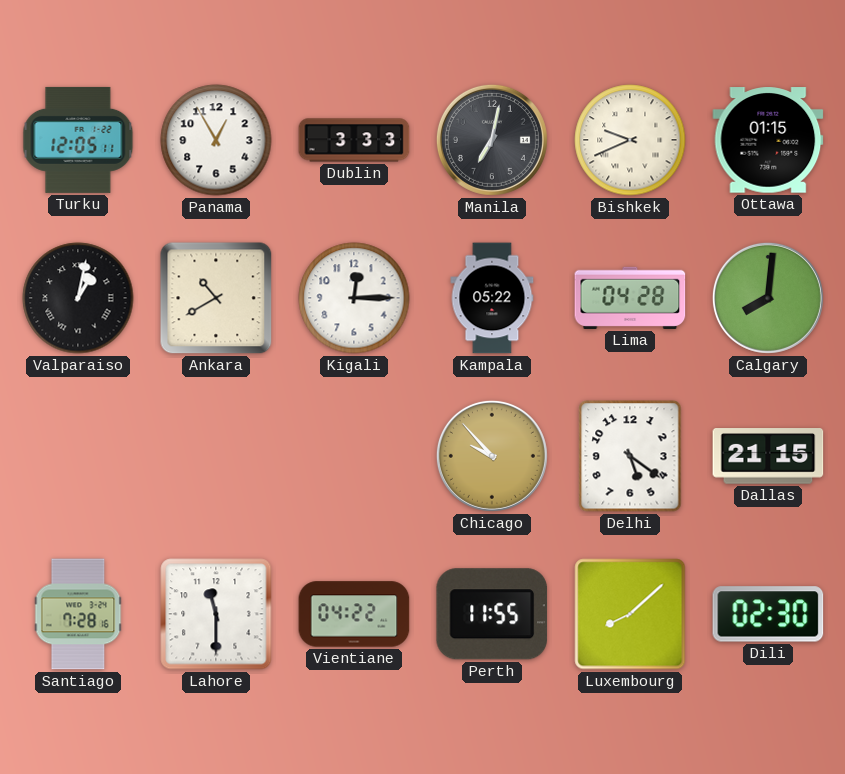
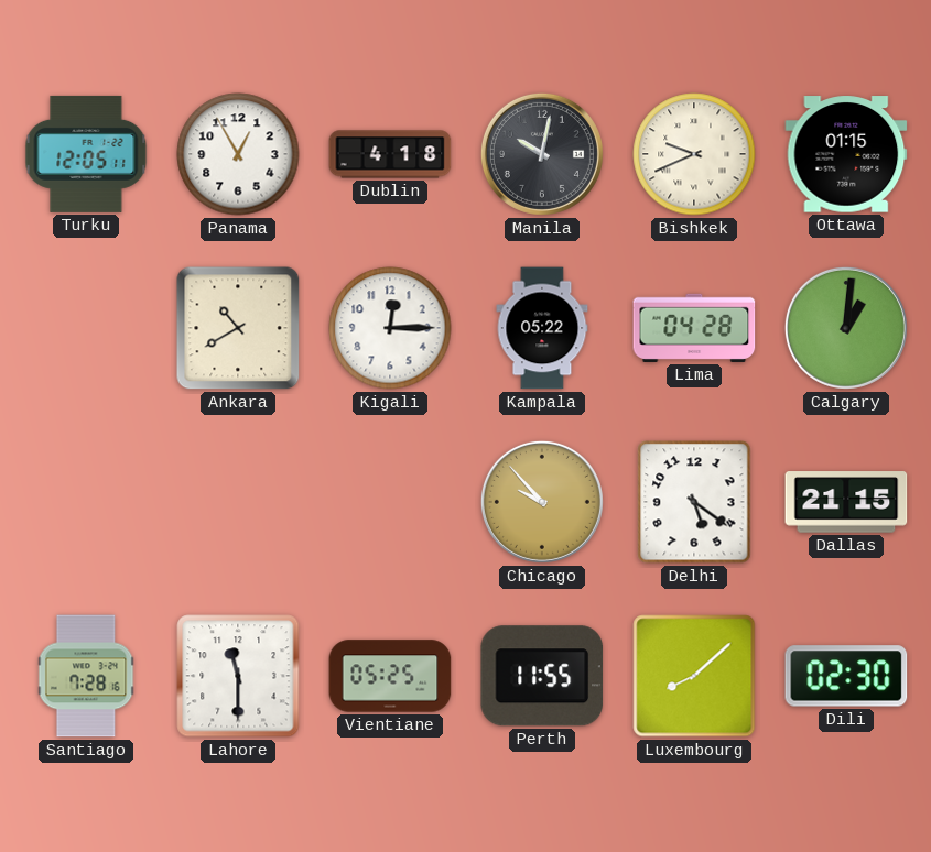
Dublin: 3:33 -> 4:18 (390, 154)
Manila: 7:02 -> 10:02 (542, 154)
Valparaiso: 1:02 -> none (78, 298)
Calgary: 8:01 -> 1:01 (846, 328)
Vientiane: 04:22 -> 05:25 (390, 676)
